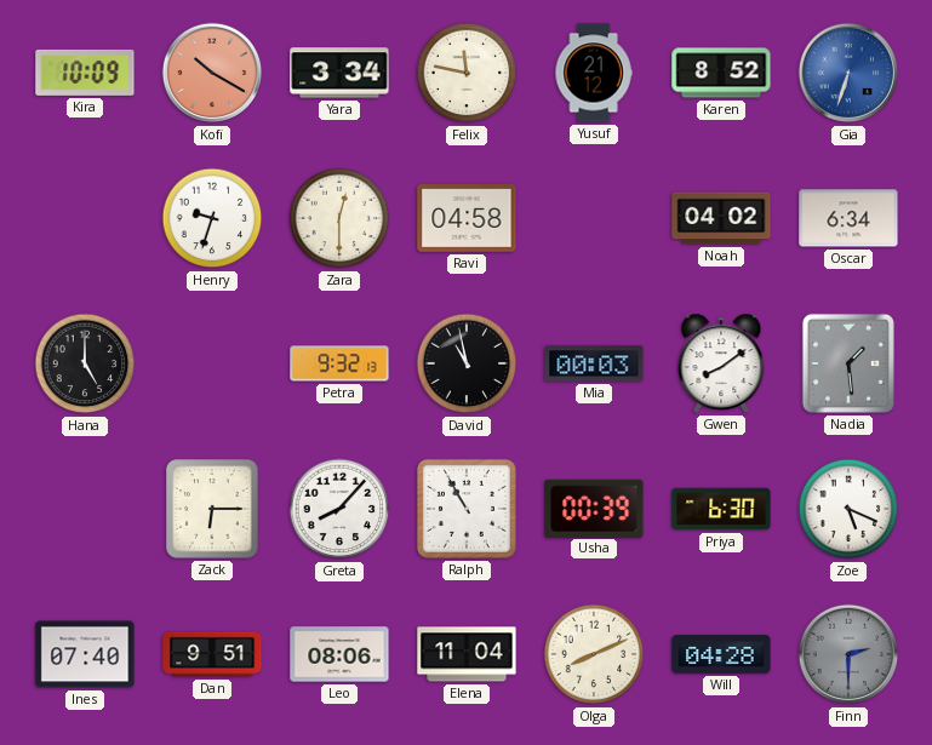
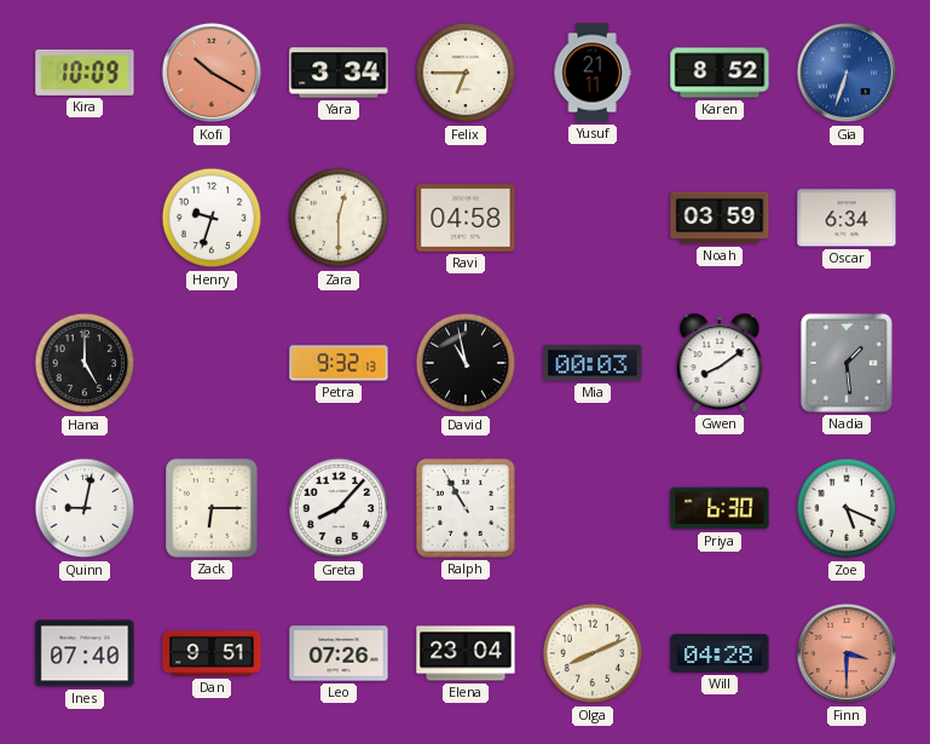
Felix: 11:47 -> 6:45 (466, 73)
Yusuf: 21:12 -> 21:11 (593, 73)
Noah: 04:02 -> 03:59 (720, 218)
Quinn: none -> 9:02 (85, 508)
Usha: 00:39 -> none (594, 508)
Leo: 08:06 -> 07:26 (339, 653)
Elena: 11:04 -> 23:04 (466, 653)
Finn: 2:30 -> 3:30 (847, 653)
Finn dial: grey -> salmon (847, 653)
